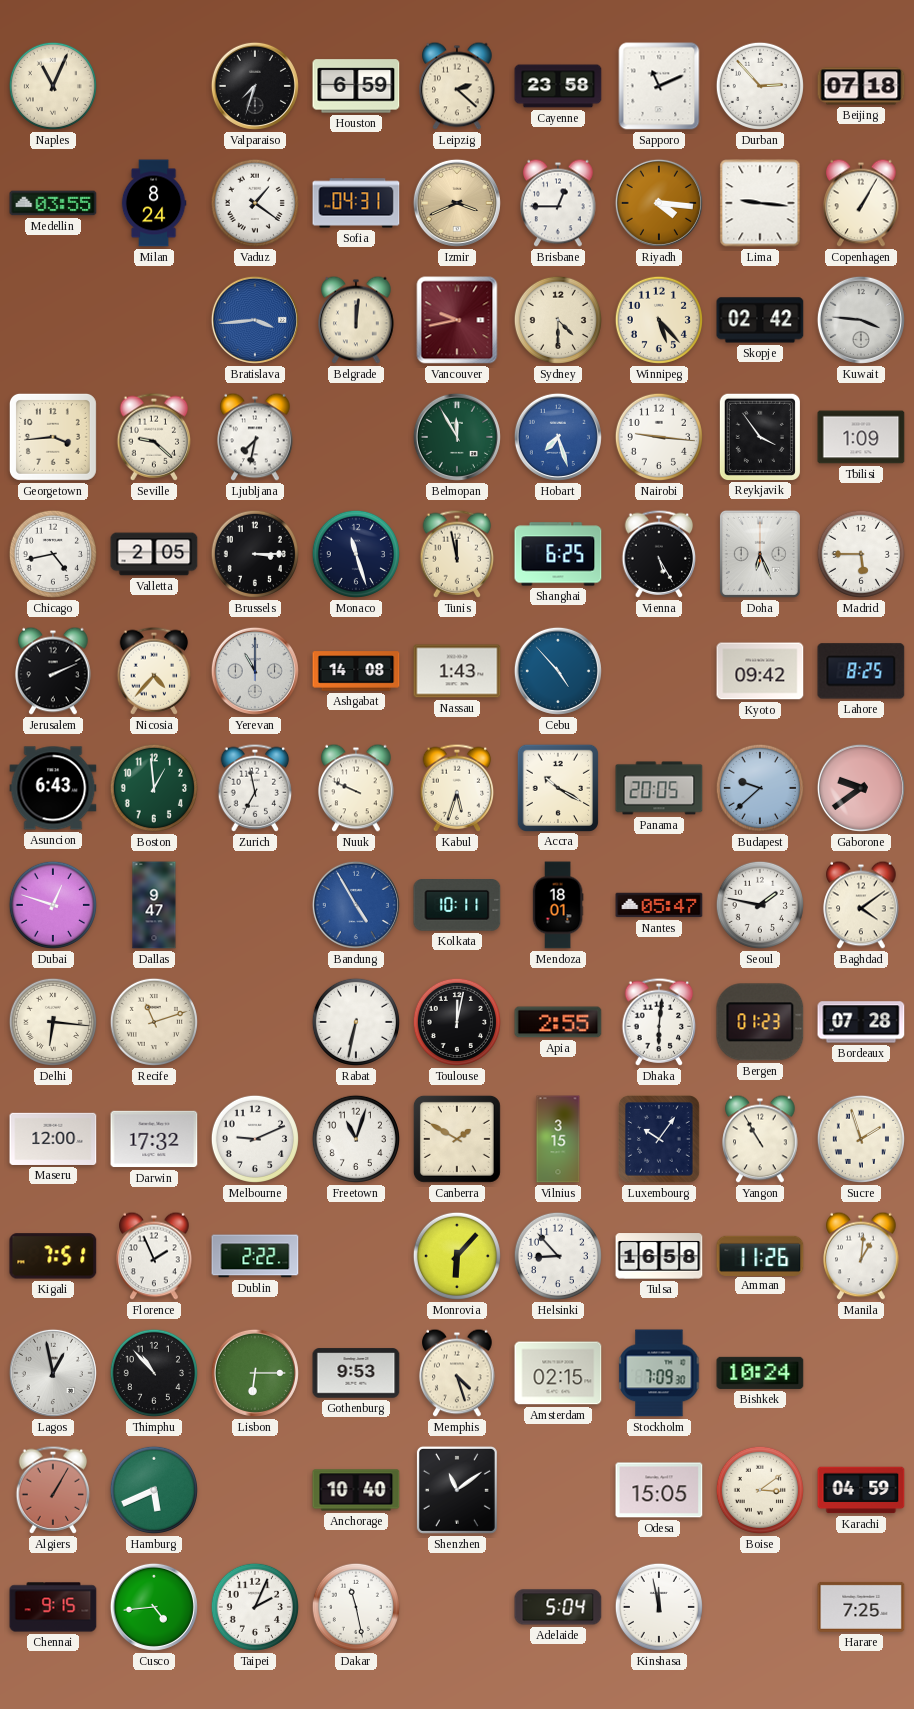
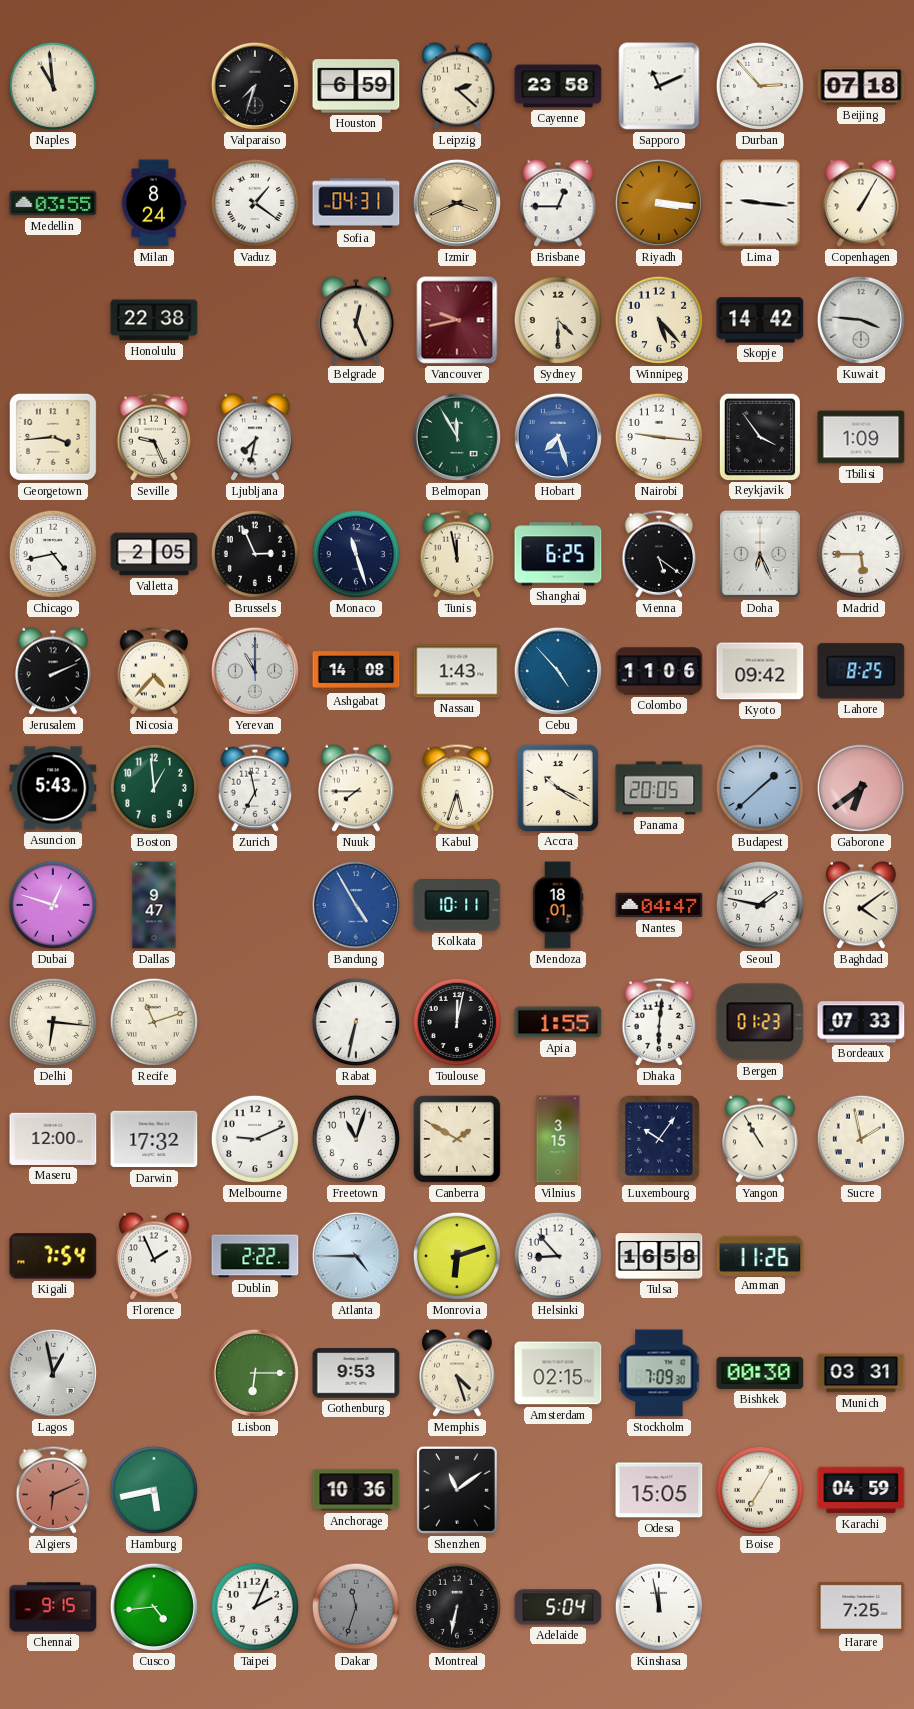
Naples: 11:04 -> 10:59 (53, 86)
Riyadh: 4:16 -> 3:16 (659, 203)
Honolulu: none -> 22:38 (154, 320)
Bratislava: 3:44 -> none (255, 320)
Belgrade: 12:01 -> 12:26 (356, 320)
Skopje: 02:42 -> 14:42 (760, 320)
Seville: 9:22 -> 9:26 (154, 437)
Brussels: 3:15 -> 2:56 (255, 554)
Vienna: 5:25 -> 5:21 (659, 554)
Colombo: none -> 11:06 (659, 671)
Asuncion: 6:43 -> 5:43 (53, 788)
Nuuk: 9:49 -> 7:45 (356, 788)
Budapest: 9:38 -> 1:38 (760, 788)
Gaborone: 9:39 -> 6:39 (861, 788)
Nantes: 05:47 -> 04:47 (659, 905)
Apia: 2:55 -> 1:55 (558, 1022)
Bordeaux: 07:28 -> 07:33 (861, 1022)
Sucre: 1:57 -> 1:58 (861, 1139)
Kigali: 7:51 -> 7:54 (53, 1256)
Atlanta: none -> 4:45 (356, 1256)
Monrovia: 6:07 -> 6:12 (457, 1256)
Manila: 1:01 -> none (861, 1256)
Thimphu: 10:53 -> none (154, 1373)
Bishkek: 10:24 -> 00:30 (760, 1373)
Munich: none -> 03:31 (861, 1373)
Algiers: 1:05 -> 6:11 (53, 1490)
Hamburg: 5:41 -> 5:43 (154, 1490)
Anchorage: 10:40 -> 10:36 (356, 1490)
Boise: 3:09 -> 7:05 (760, 1490)
Dakar: 11:28 -> 11:33 (356, 1607)
Dakar dial: white -> grey (356, 1607)
Montreal: none -> 6:32 (457, 1607)
